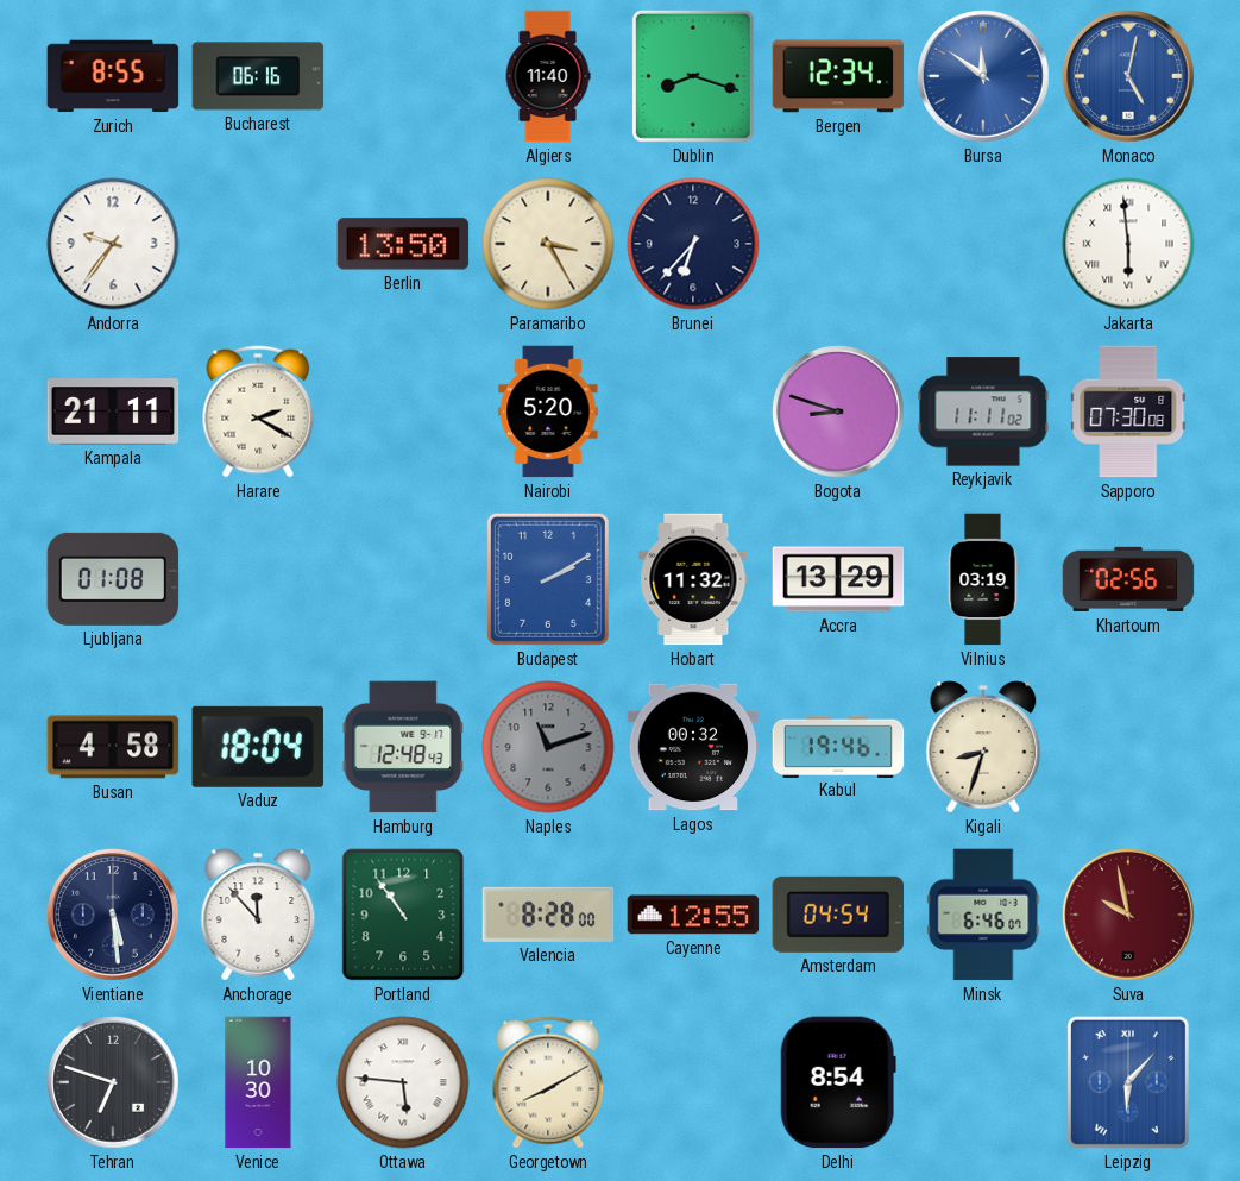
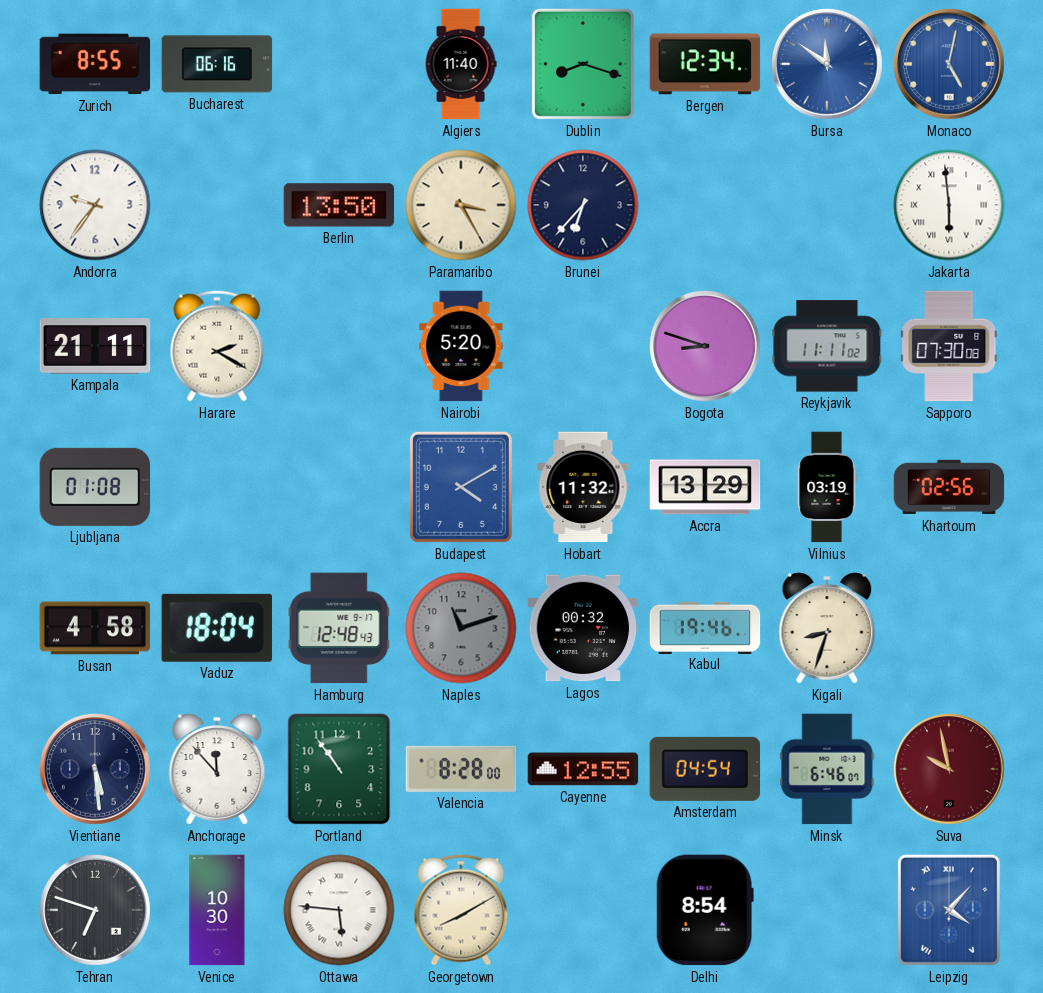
Budapest: 2:10 -> 4:10 (461, 487)
Leipzig: 6:07 -> 4:07 (949, 910)
